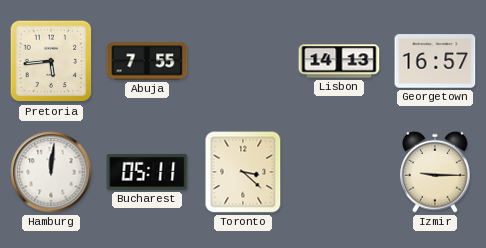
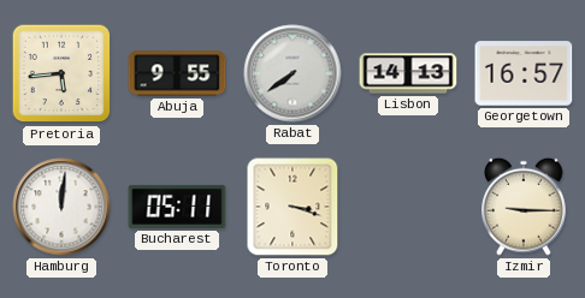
Abuja: 7:55 -> 9:55 (177, 73)
Rabat: none -> 7:39 (292, 73)
Toronto: 3:22 -> 3:18 (292, 207)
